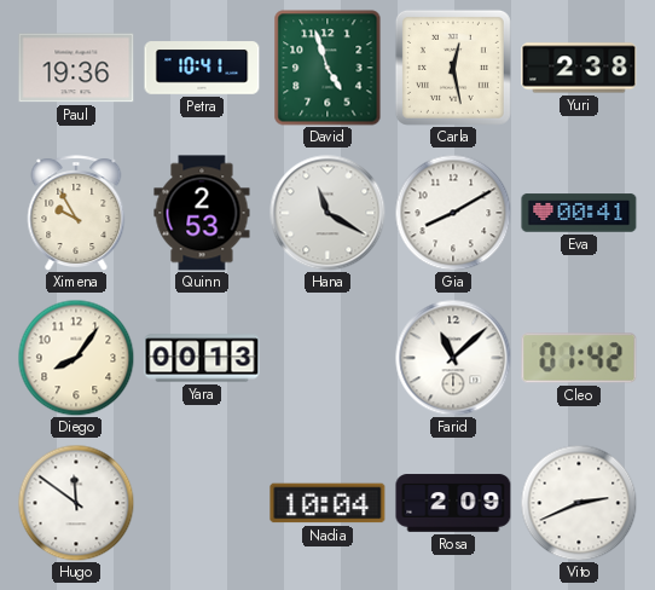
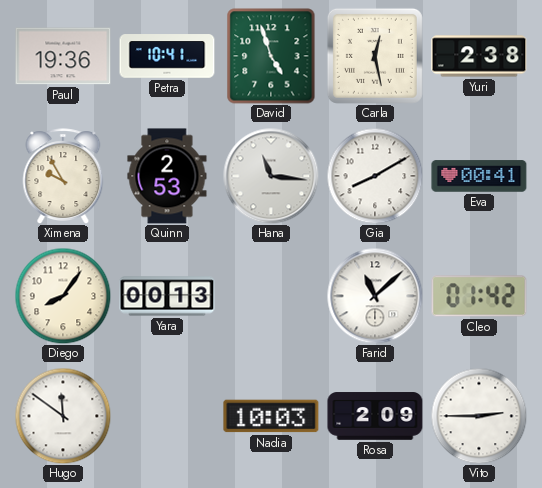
Hana: 11:20 -> 11:16 (271, 176)
Nadia: 10:04 -> 10:03 (271, 416)
Vito: 2:41 -> 2:45 (479, 416)
